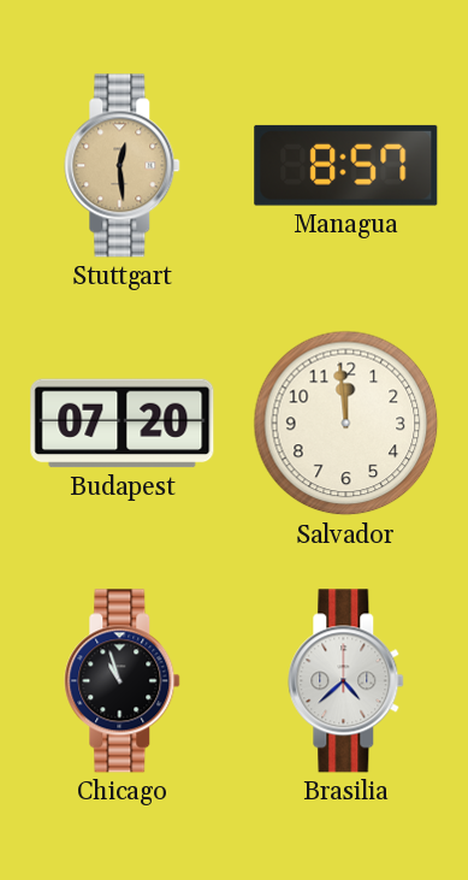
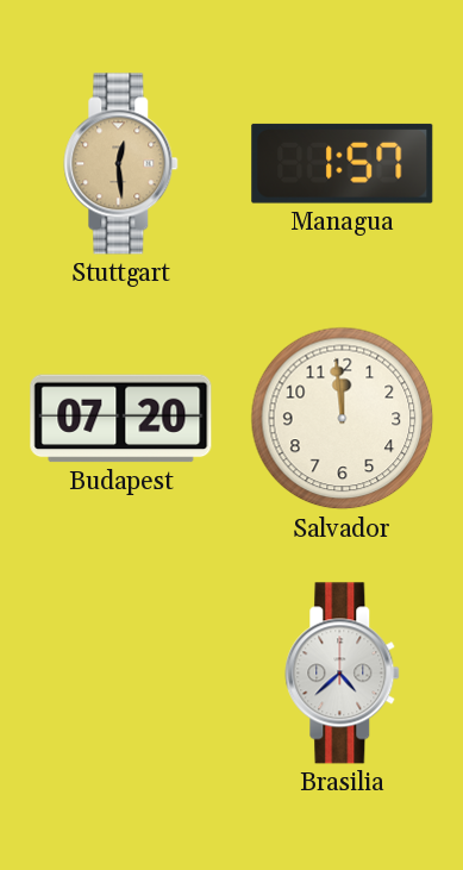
Managua: 8:57 -> 1:57 (343, 163)
Chicago: 10:57 -> none (123, 681)
